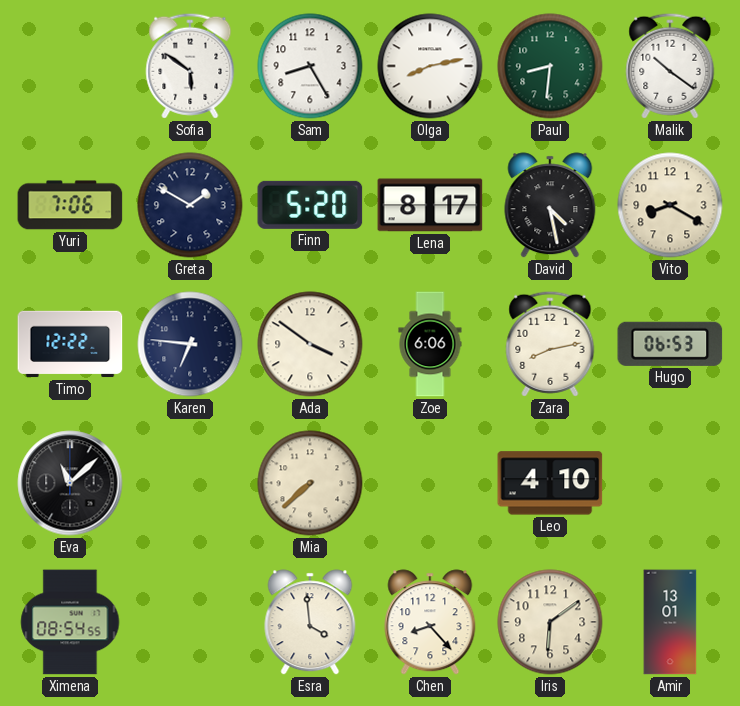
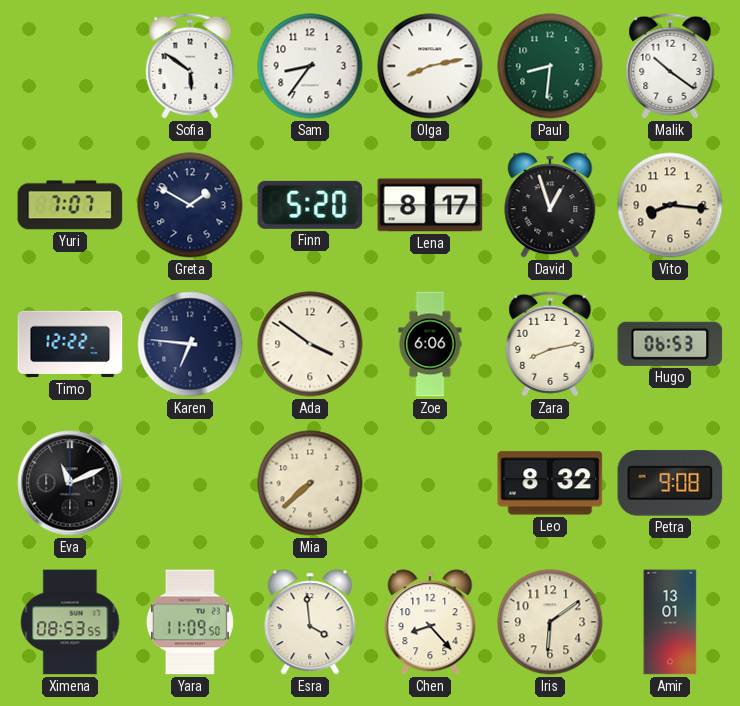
Sam: 8:25 -> 8:36 (310, 66)
Yuri: 7:06 -> 7:07 (70, 205)
David: 4:28 -> 12:57 (550, 205)
Vito: 8:20 -> 8:16 (670, 205)
Eva: 11:08 -> 11:11 (70, 483)
Leo: 4:10 -> 8:32 (550, 483)
Petra: none -> 9:08 (670, 483)
Ximena: 08:54 -> 08:53 (70, 622)
Yara: none -> 11:09 (190, 622)
